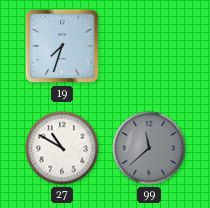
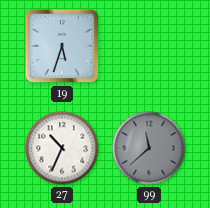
19: 7:33 -> 5:33 (62, 46)
27: 10:50 -> 10:34 (62, 148)
